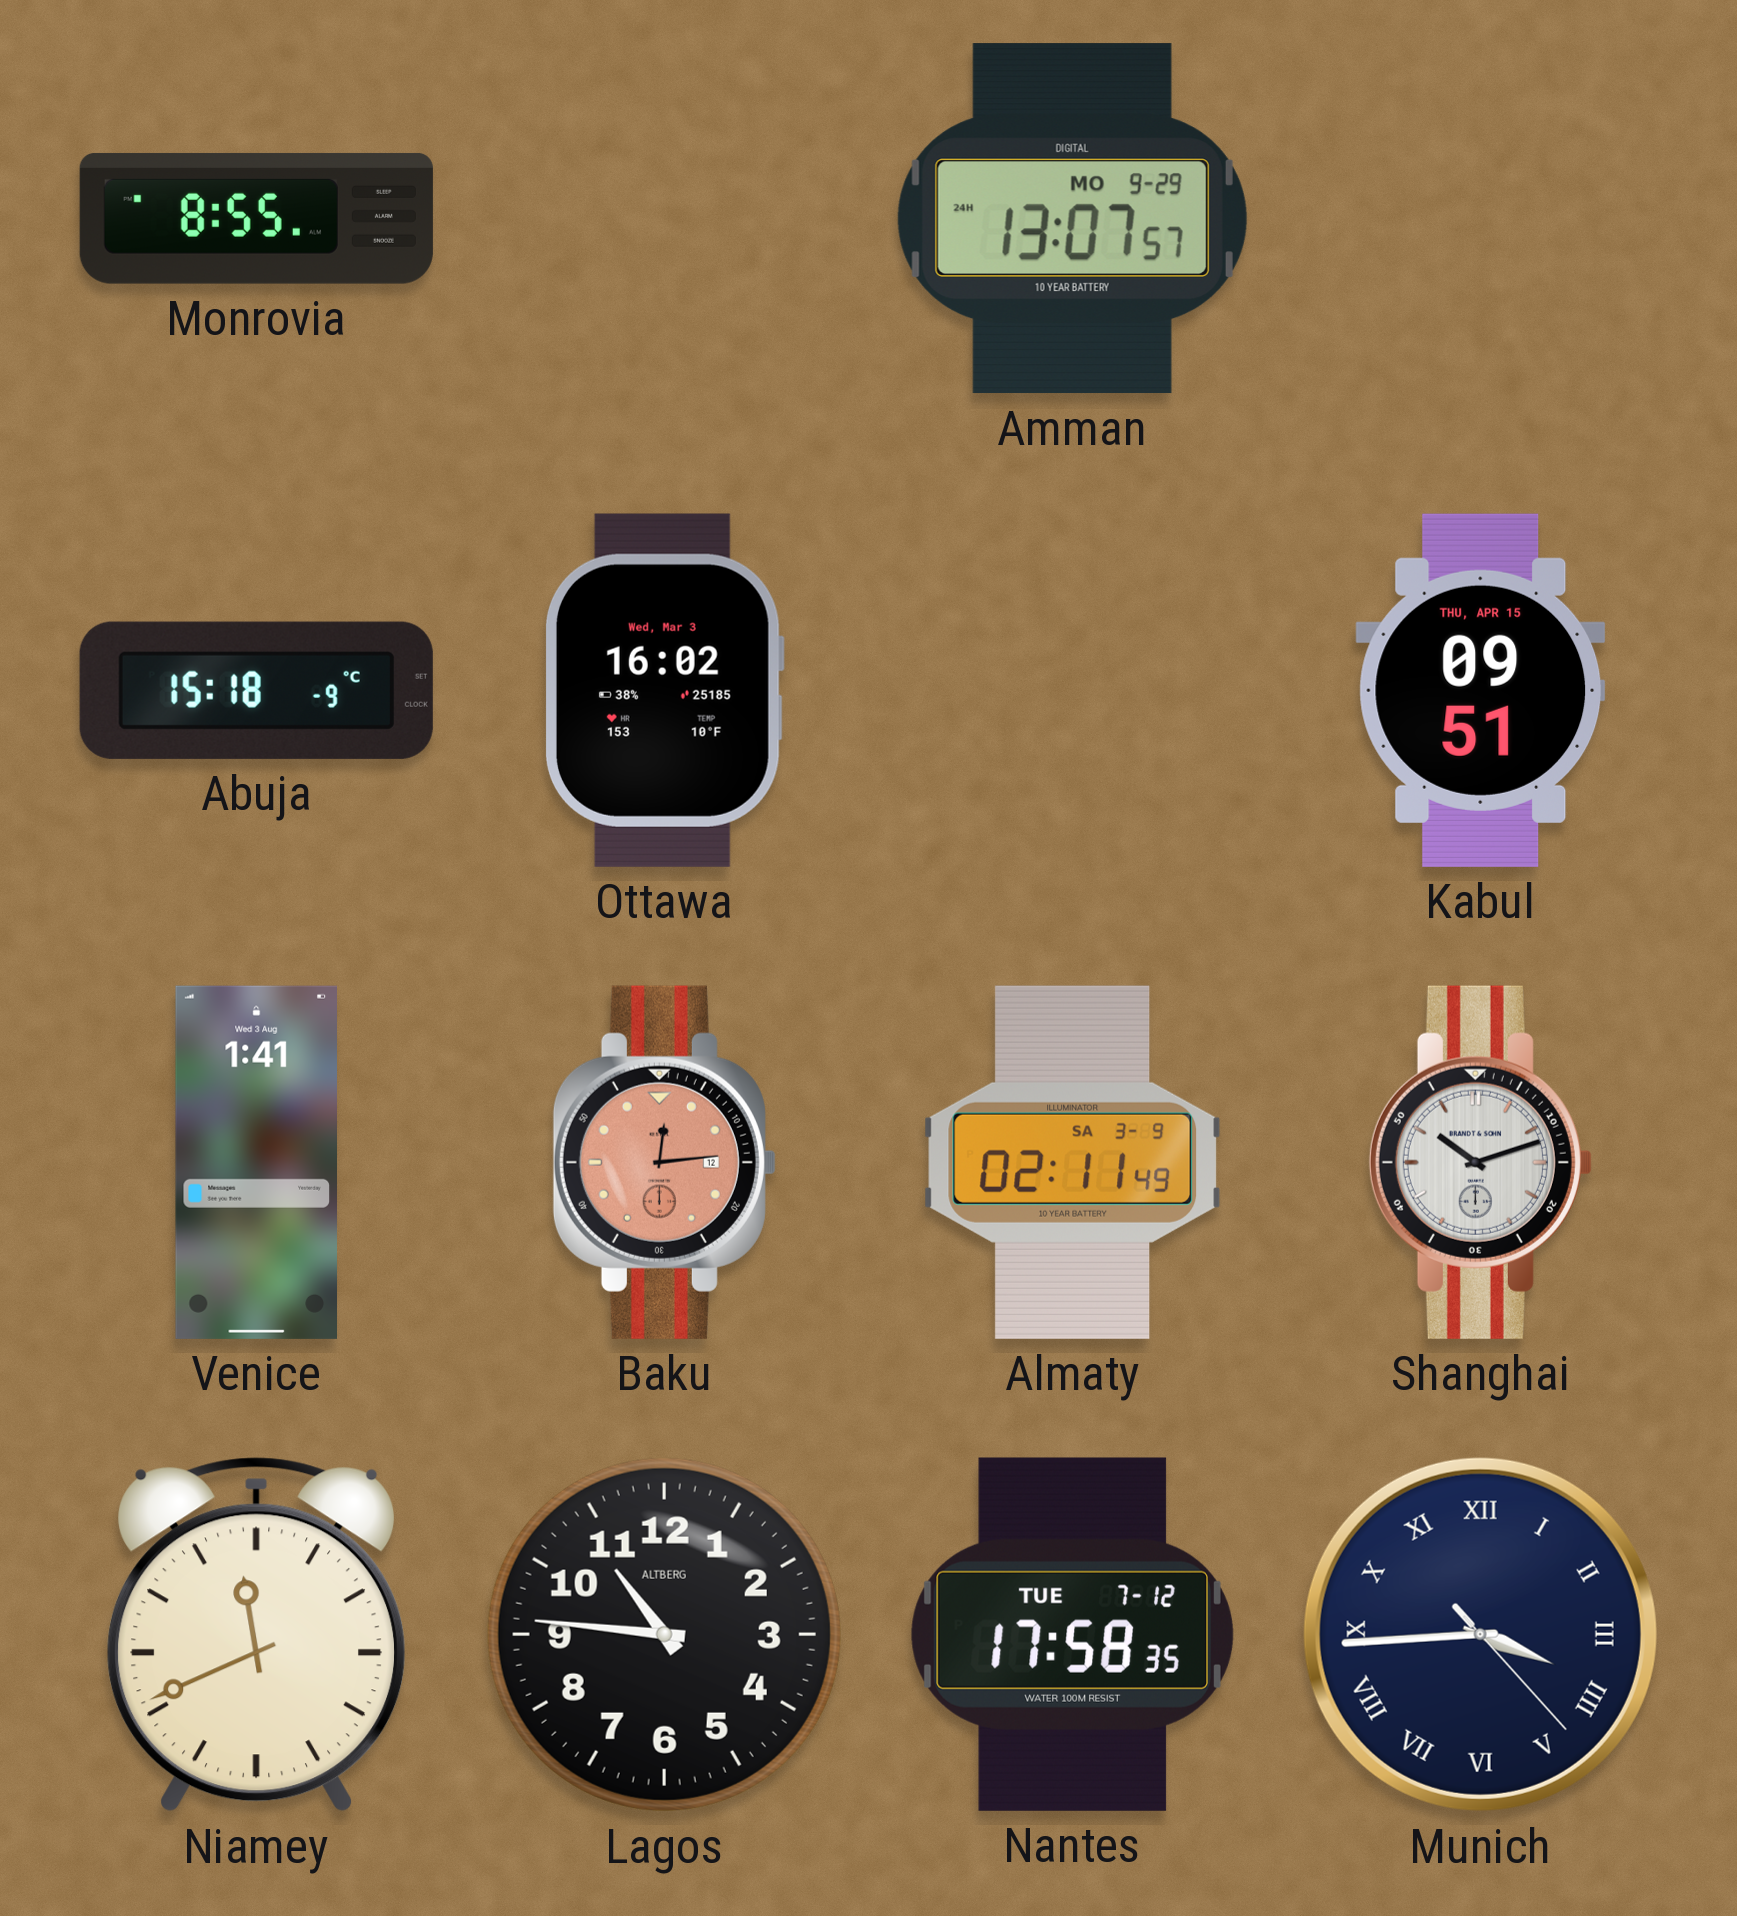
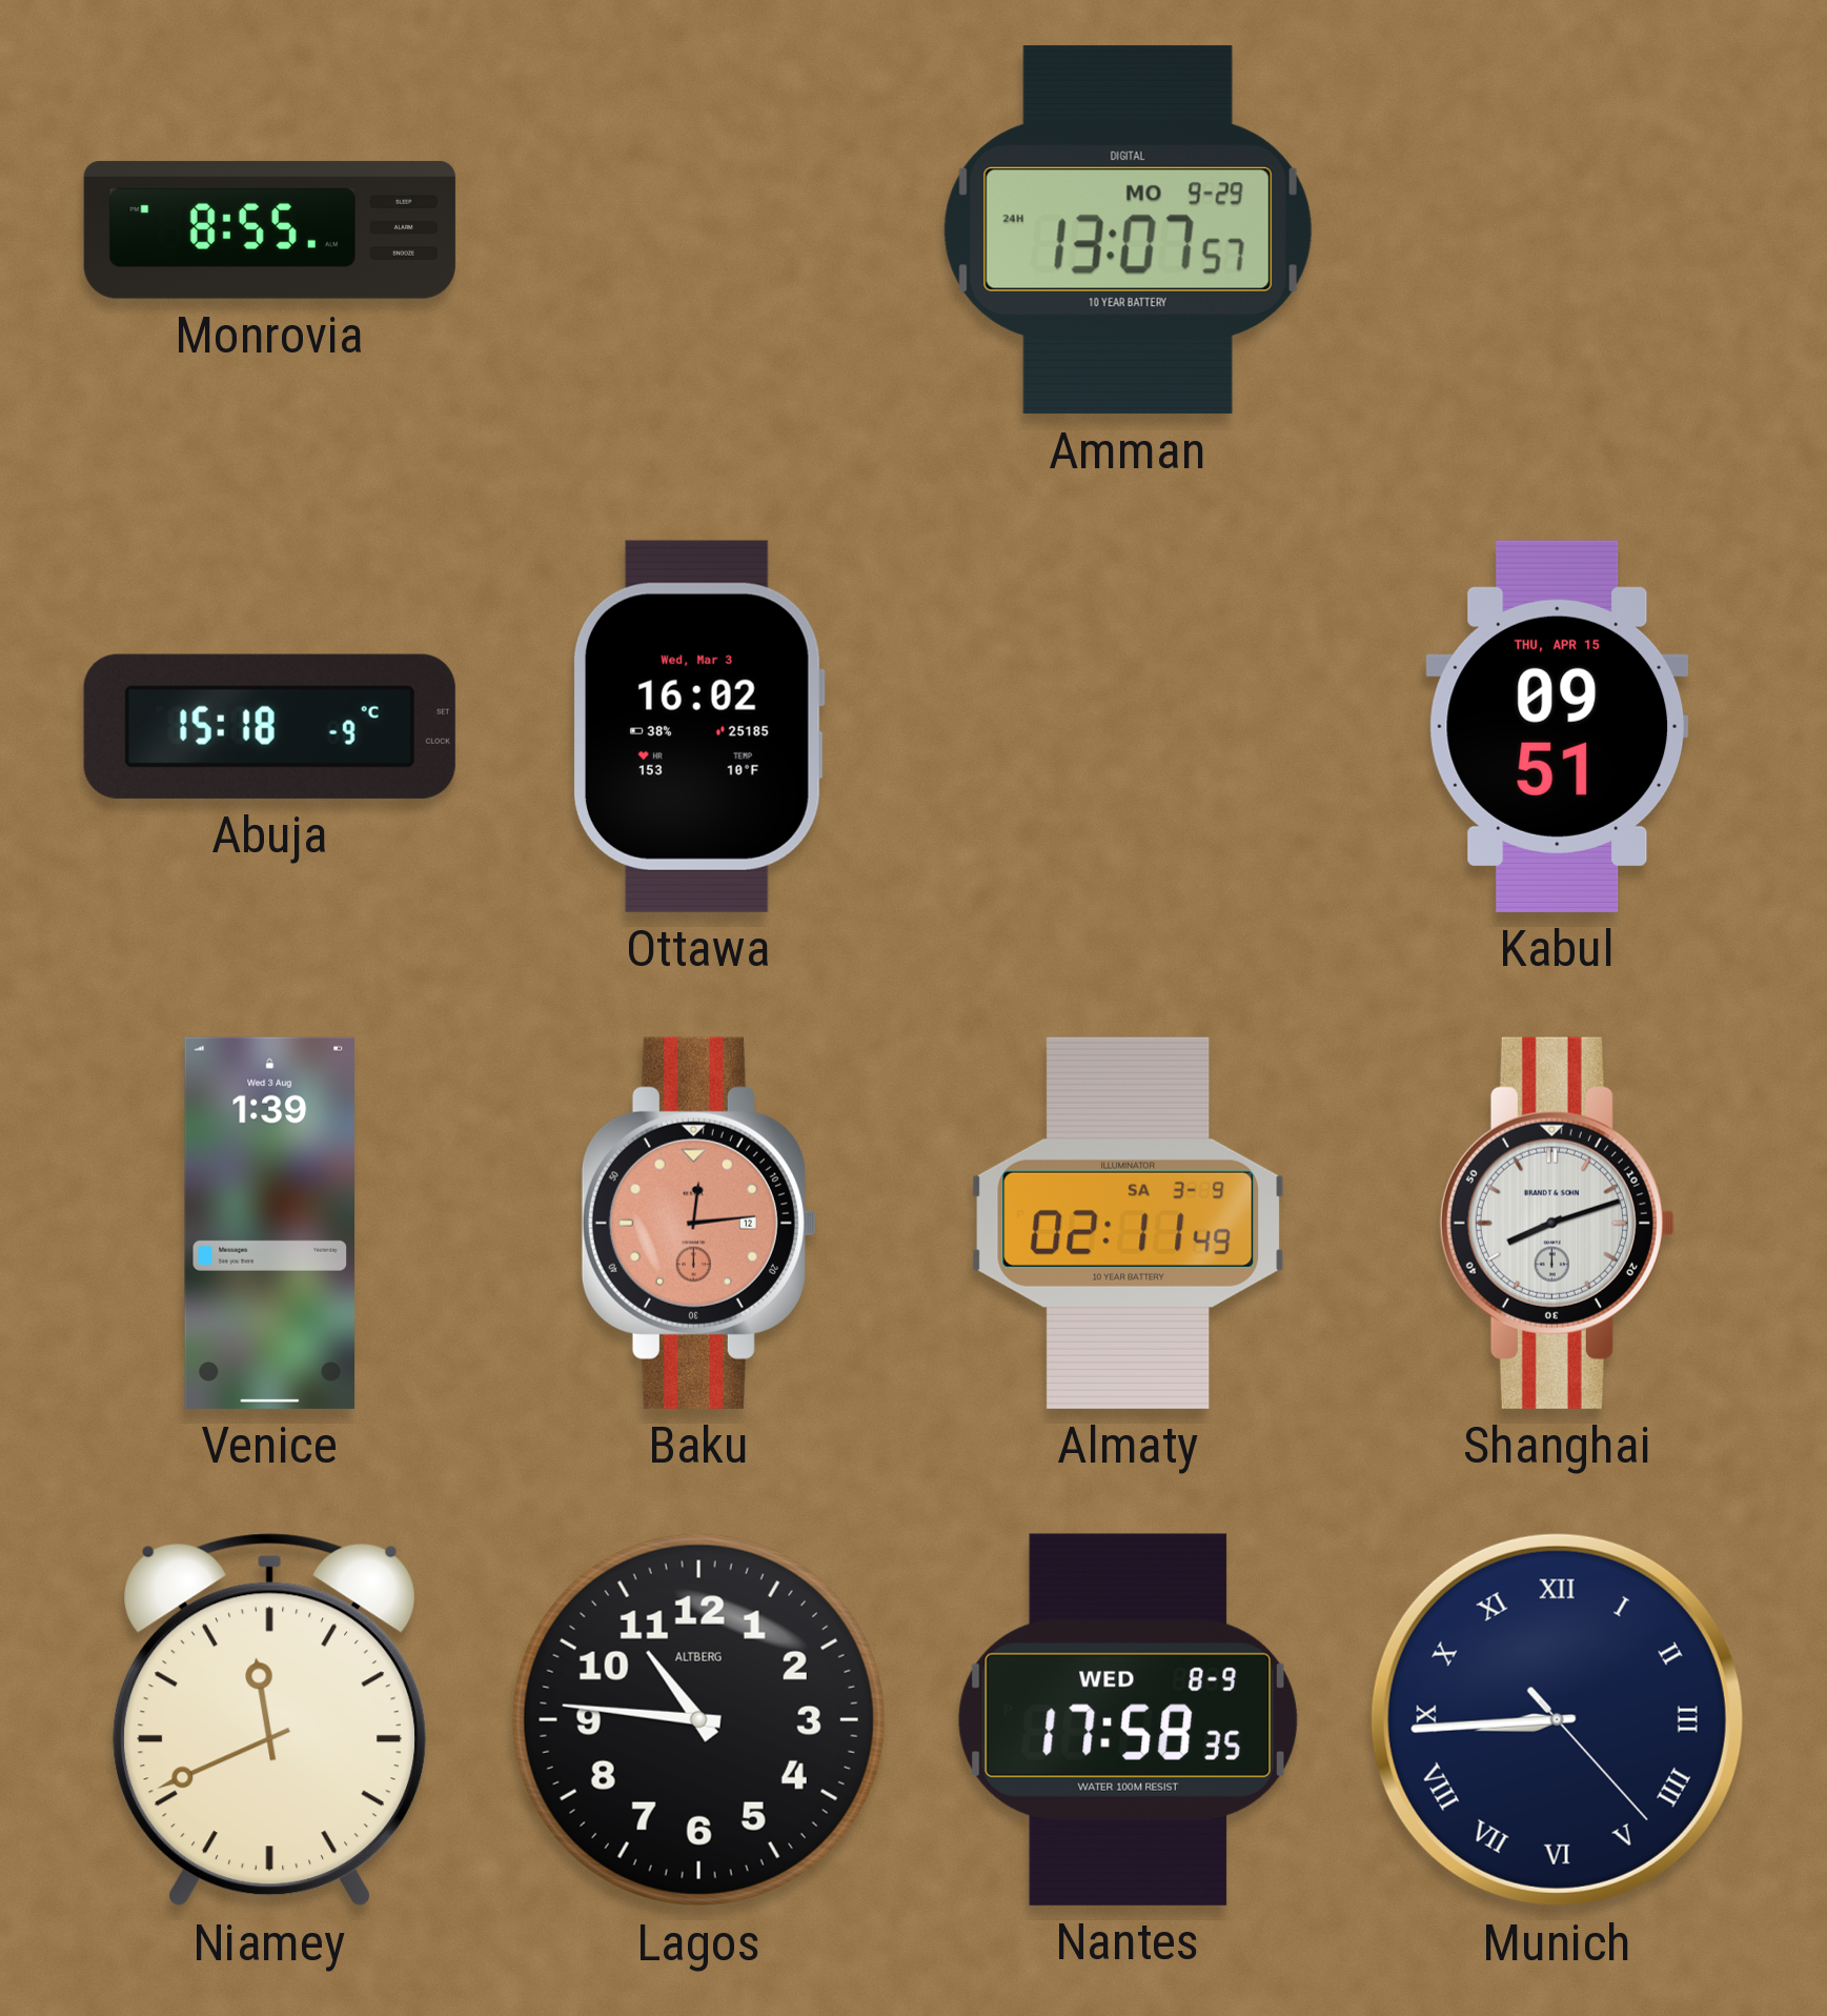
Venice: 1:41 -> 1:39 (269, 1223)
Shanghai: 10:12 -> 8:12 (1557, 1223)
Nantes date: TUE 7-12 -> WED 8-9 (1128, 1719)
Munich: 3:44 -> 8:44 (1557, 1719)
